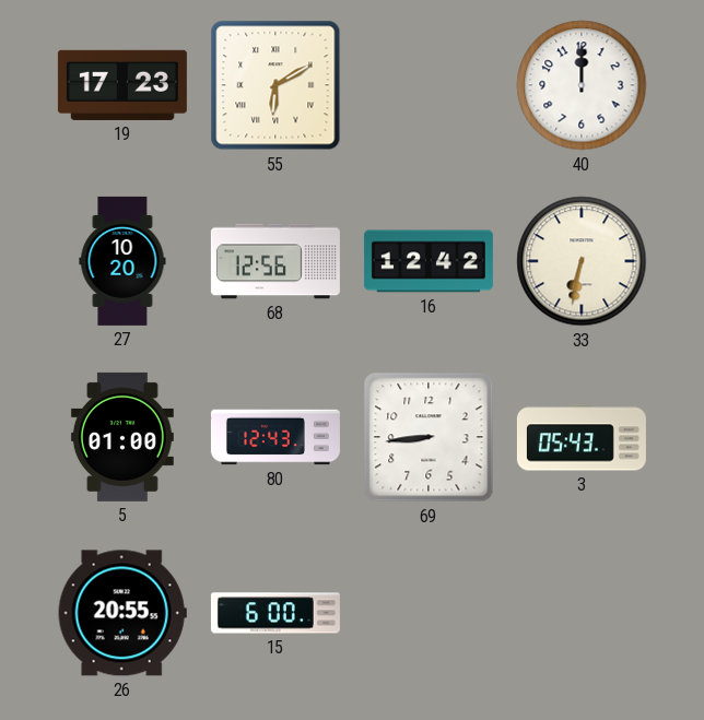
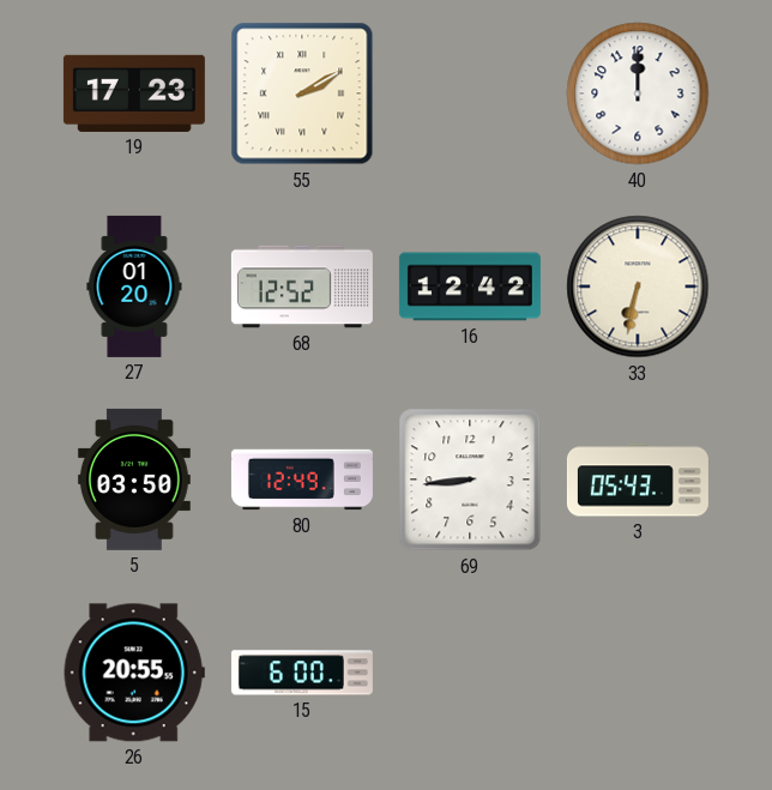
55: 6:10 -> 2:10 (302, 94)
27: 10:20 -> 01:20 (134, 287)
68: 12:56 -> 12:52 (302, 287)
5: 01:00 -> 03:50 (134, 480)
80: 12:43 -> 12:49 (302, 480)
